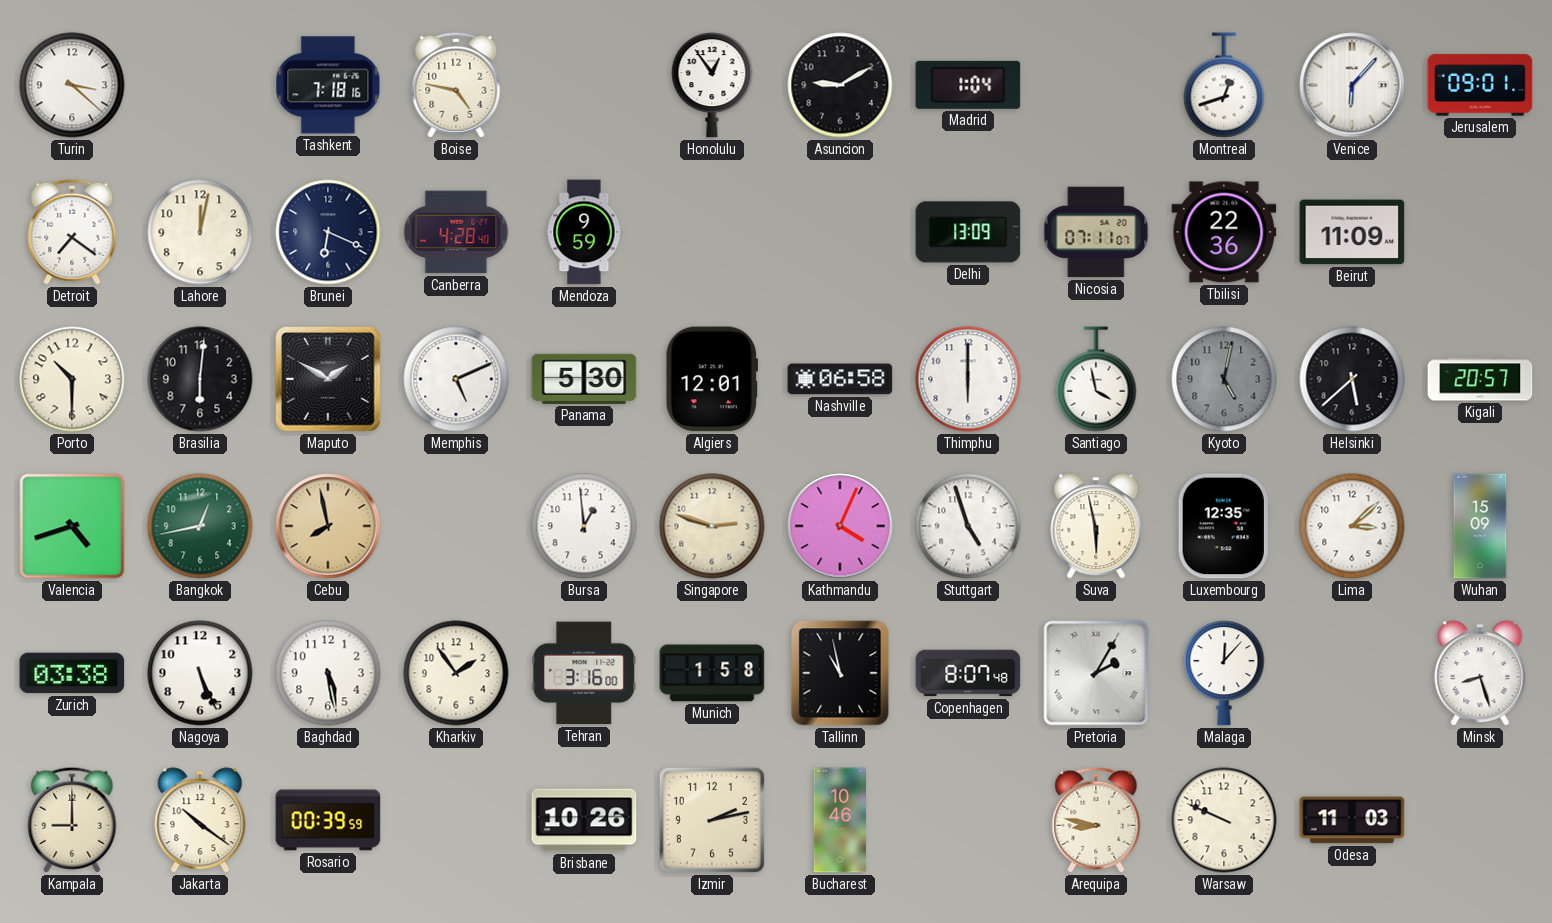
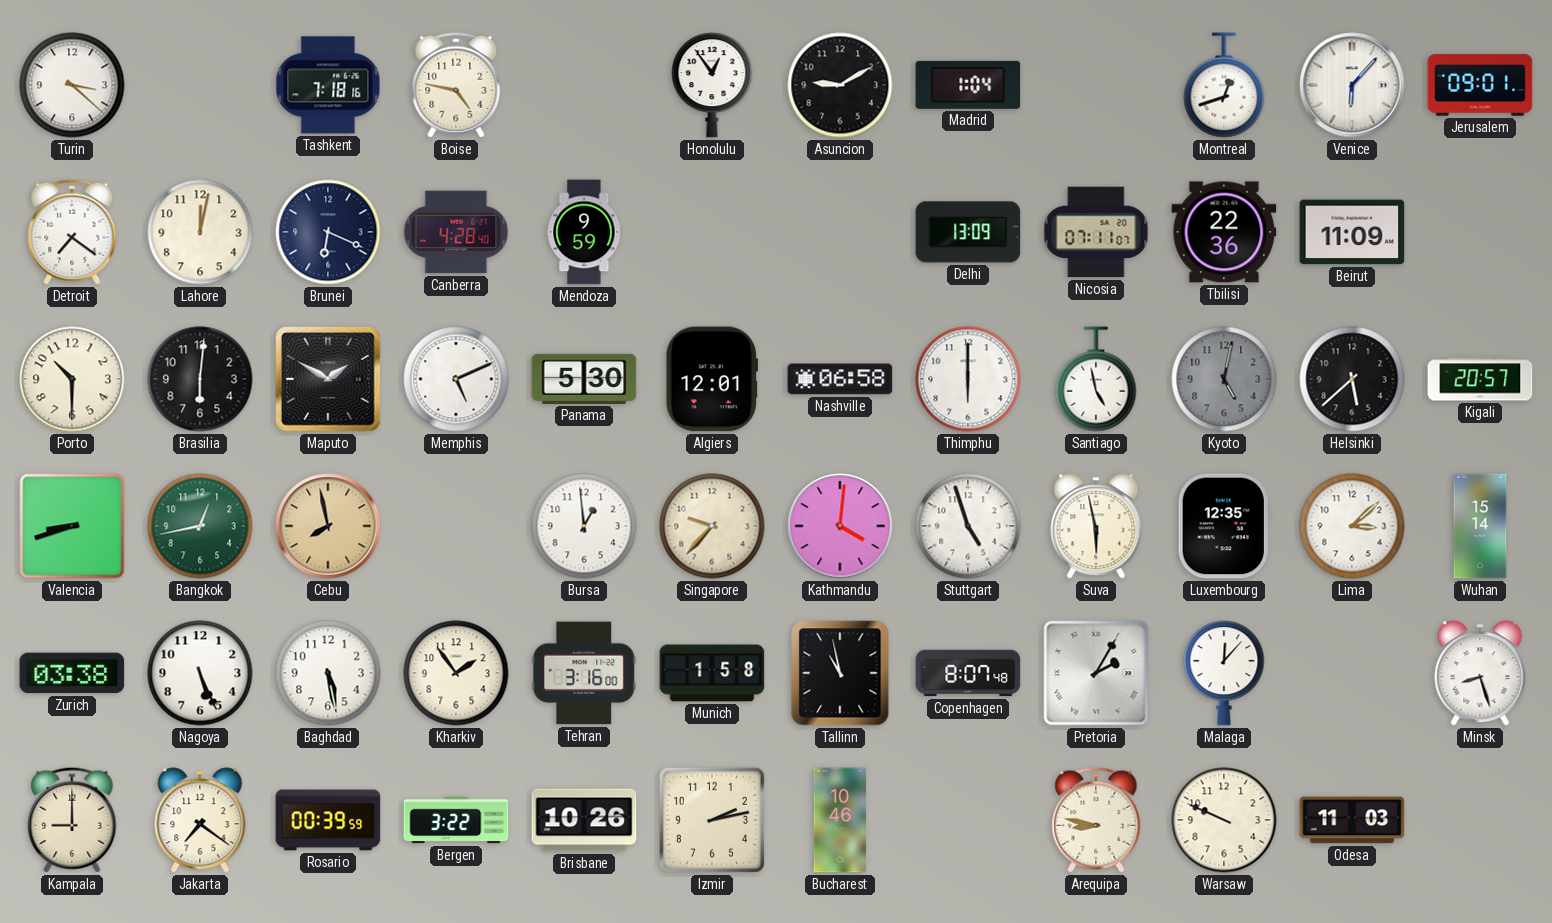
Santiago: 3:58 -> 4:58 (1096, 379)
Valencia: 4:42 -> 8:42 (72, 526)
Singapore: 2:48 -> 9:37 (712, 526)
Kathmandu: 4:04 -> 4:01 (840, 526)
Wuhan: 15:09 -> 15:14 (1480, 526)
Jakarta: 10:21 -> 7:21 (200, 820)
Bergen: none -> 3:22 (456, 820)
